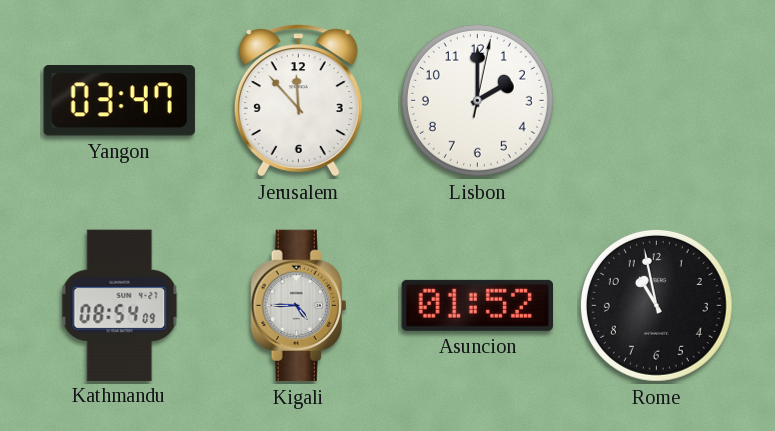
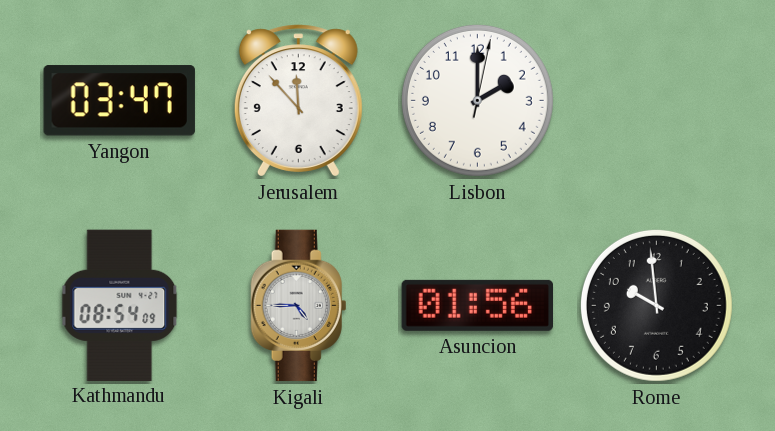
Asuncion: 01:52 -> 01:56 (477, 305)
Rome: 10:58 -> 9:59 (656, 305)
